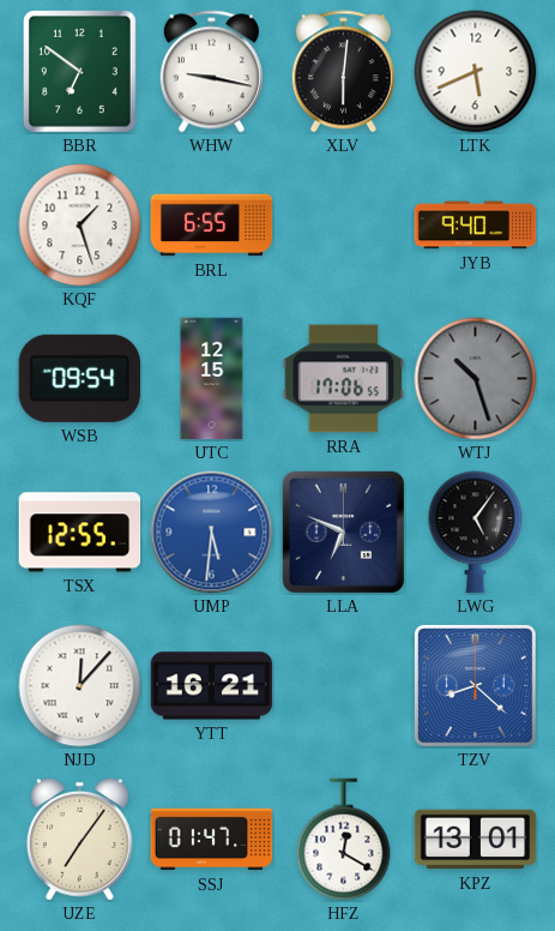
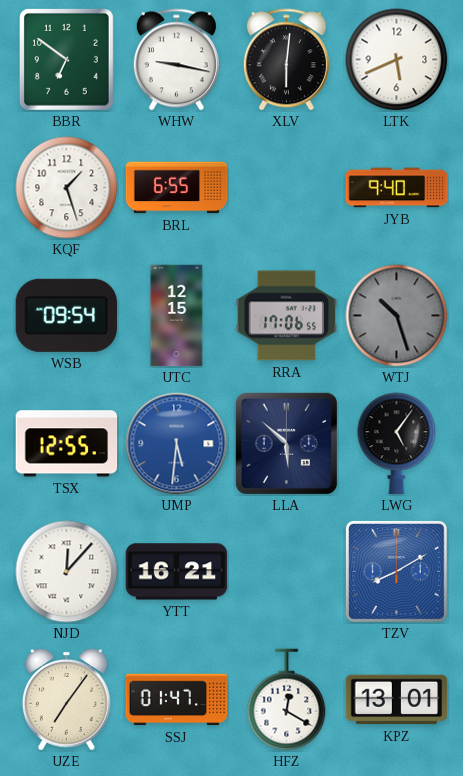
LLA: 6:49 -> 5:52 (286, 443)
TZV: 8:22 -> 8:10 (396, 571)
